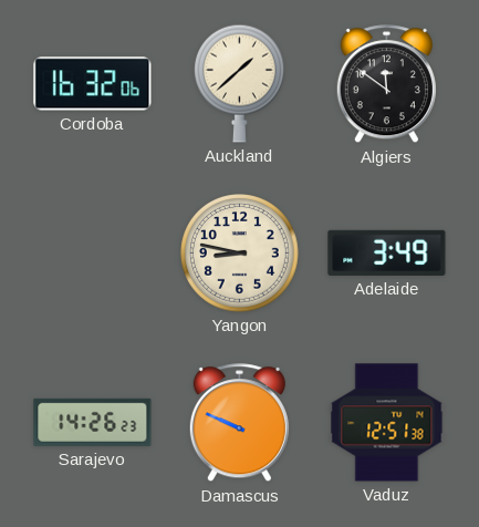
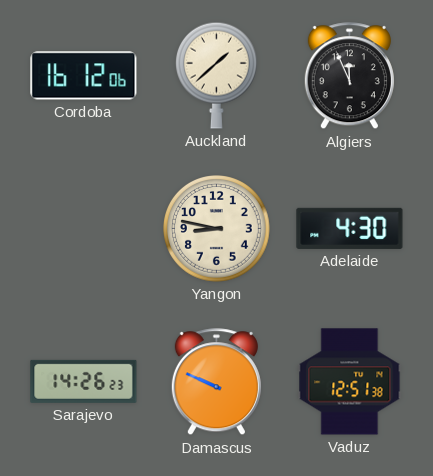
Cordoba: 16:32 -> 16:12 (84, 76)
Algiers: 11:51 -> 11:56 (349, 76)
Adelaide: 3:49 -> 4:30 (350, 228)
